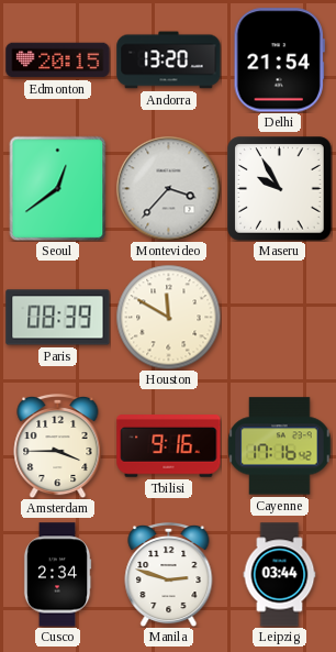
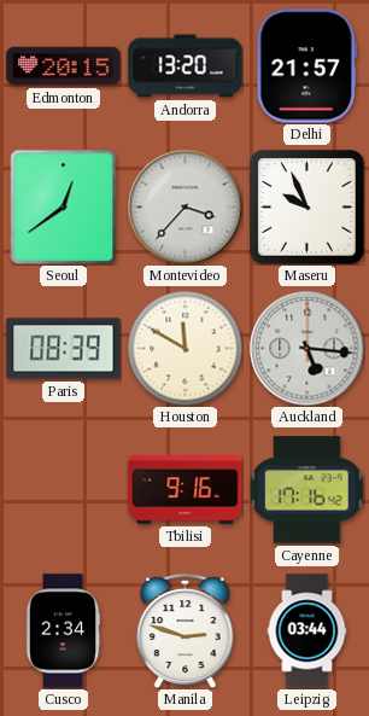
Delhi: 21:54 -> 21:57 (306, 66)
Maseru: 9:55 -> 9:56 (307, 208)
Auckland: none -> 5:16 (306, 348)
Amsterdam: 3:45 -> none (58, 445)
